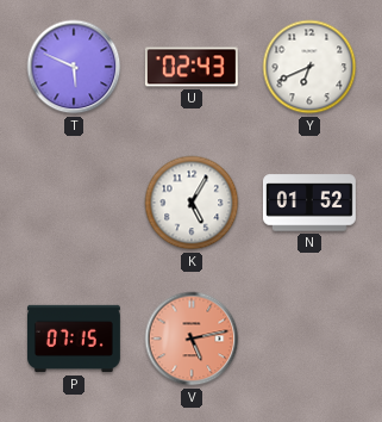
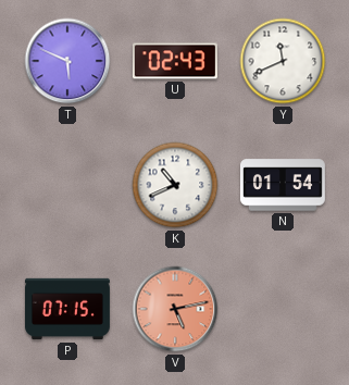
Y: 6:41 -> 11:41 (283, 61)
K: 5:05 -> 10:41 (175, 185)
N: 01:52 -> 01:54 (283, 185)
